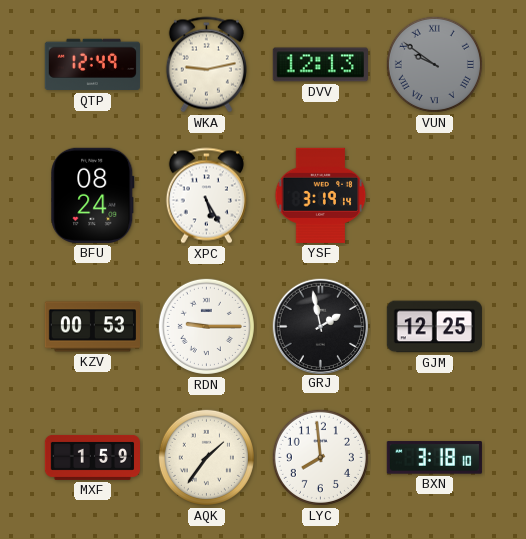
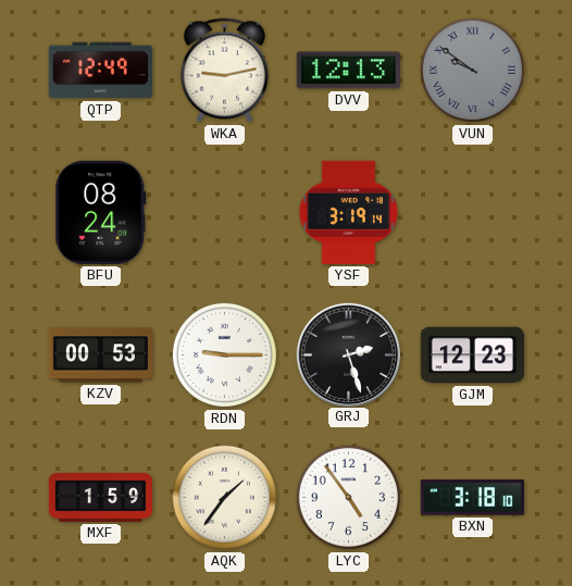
XPC: 5:25 -> none (206, 196)
GRJ: 1:58 -> 2:27 (348, 354)
GJM: 12:25 -> 12:23 (472, 356)
LYC: 7:59 -> 4:54 (348, 497)
